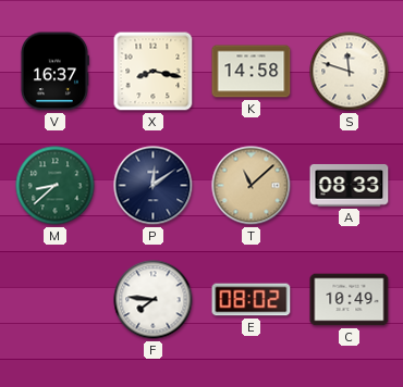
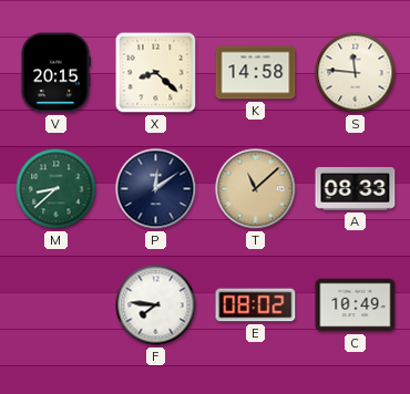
V: 16:37 -> 20:15 (55, 73)
X: 8:17 -> 8:22 (156, 73)
S: 11:48 -> 11:46 (356, 73)
